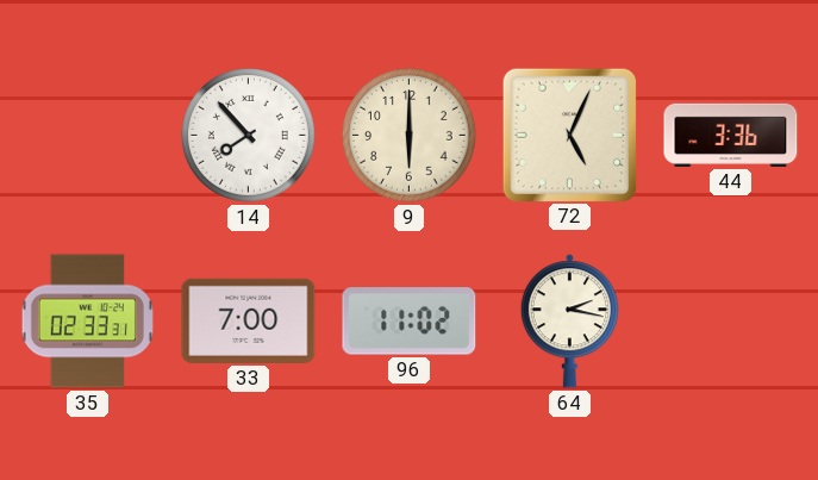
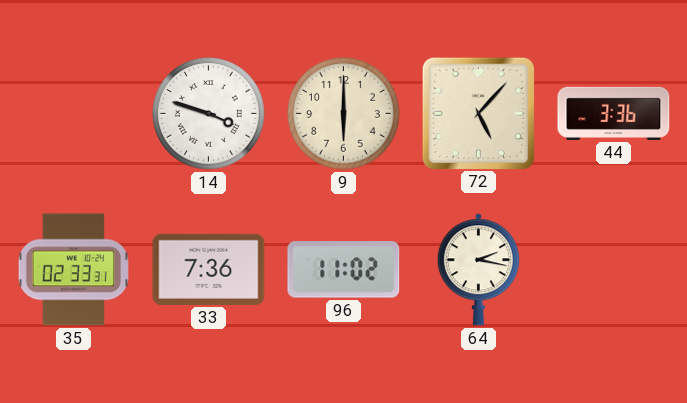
14: 7:53 -> 3:48 (209, 114)
72: 5:04 -> 5:07 (478, 113)
33: 7:00 -> 7:36 (209, 269)
